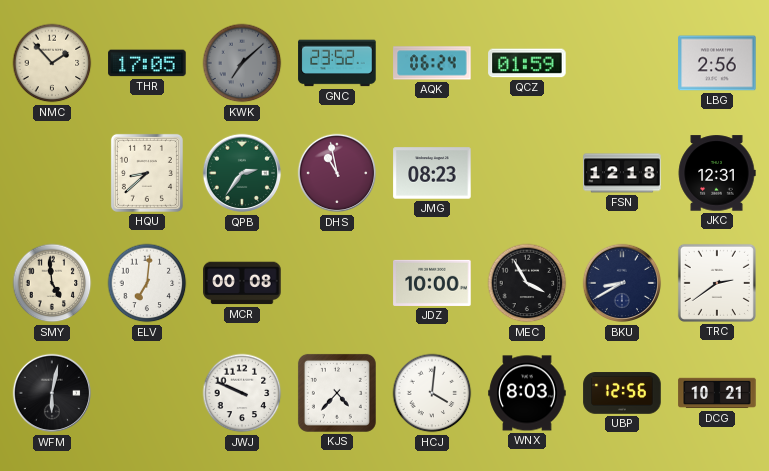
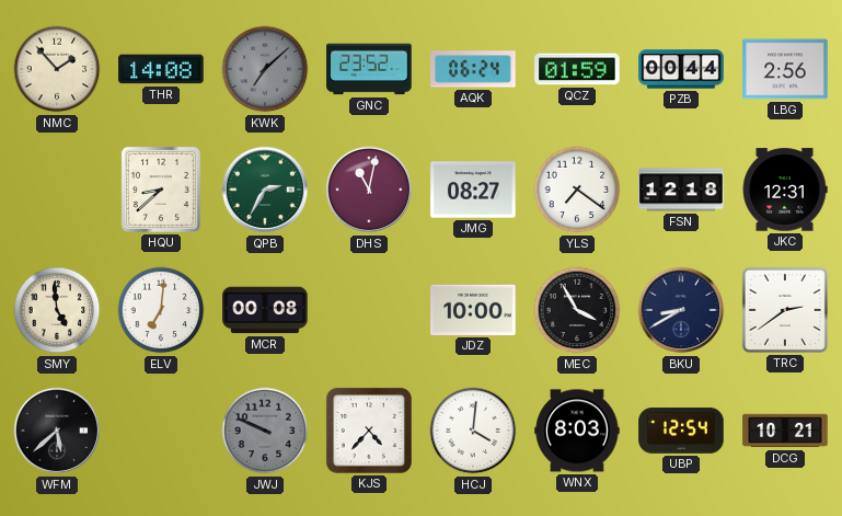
THR: 17:05 -> 14:08 (161, 69)
PZB: none -> 00:44 (681, 69)
QPB: 2:36 -> 2:35 (265, 190)
DHS: 10:58 -> 11:02 (369, 190)
JMG: 08:23 -> 08:27 (473, 190)
YLS: none -> 7:21 (577, 190)
WFM: 6:02 -> 5:38 (57, 431)
JWJ dial: white -> grey (265, 431)
UBP: 12:56 -> 12:54 (681, 431)
